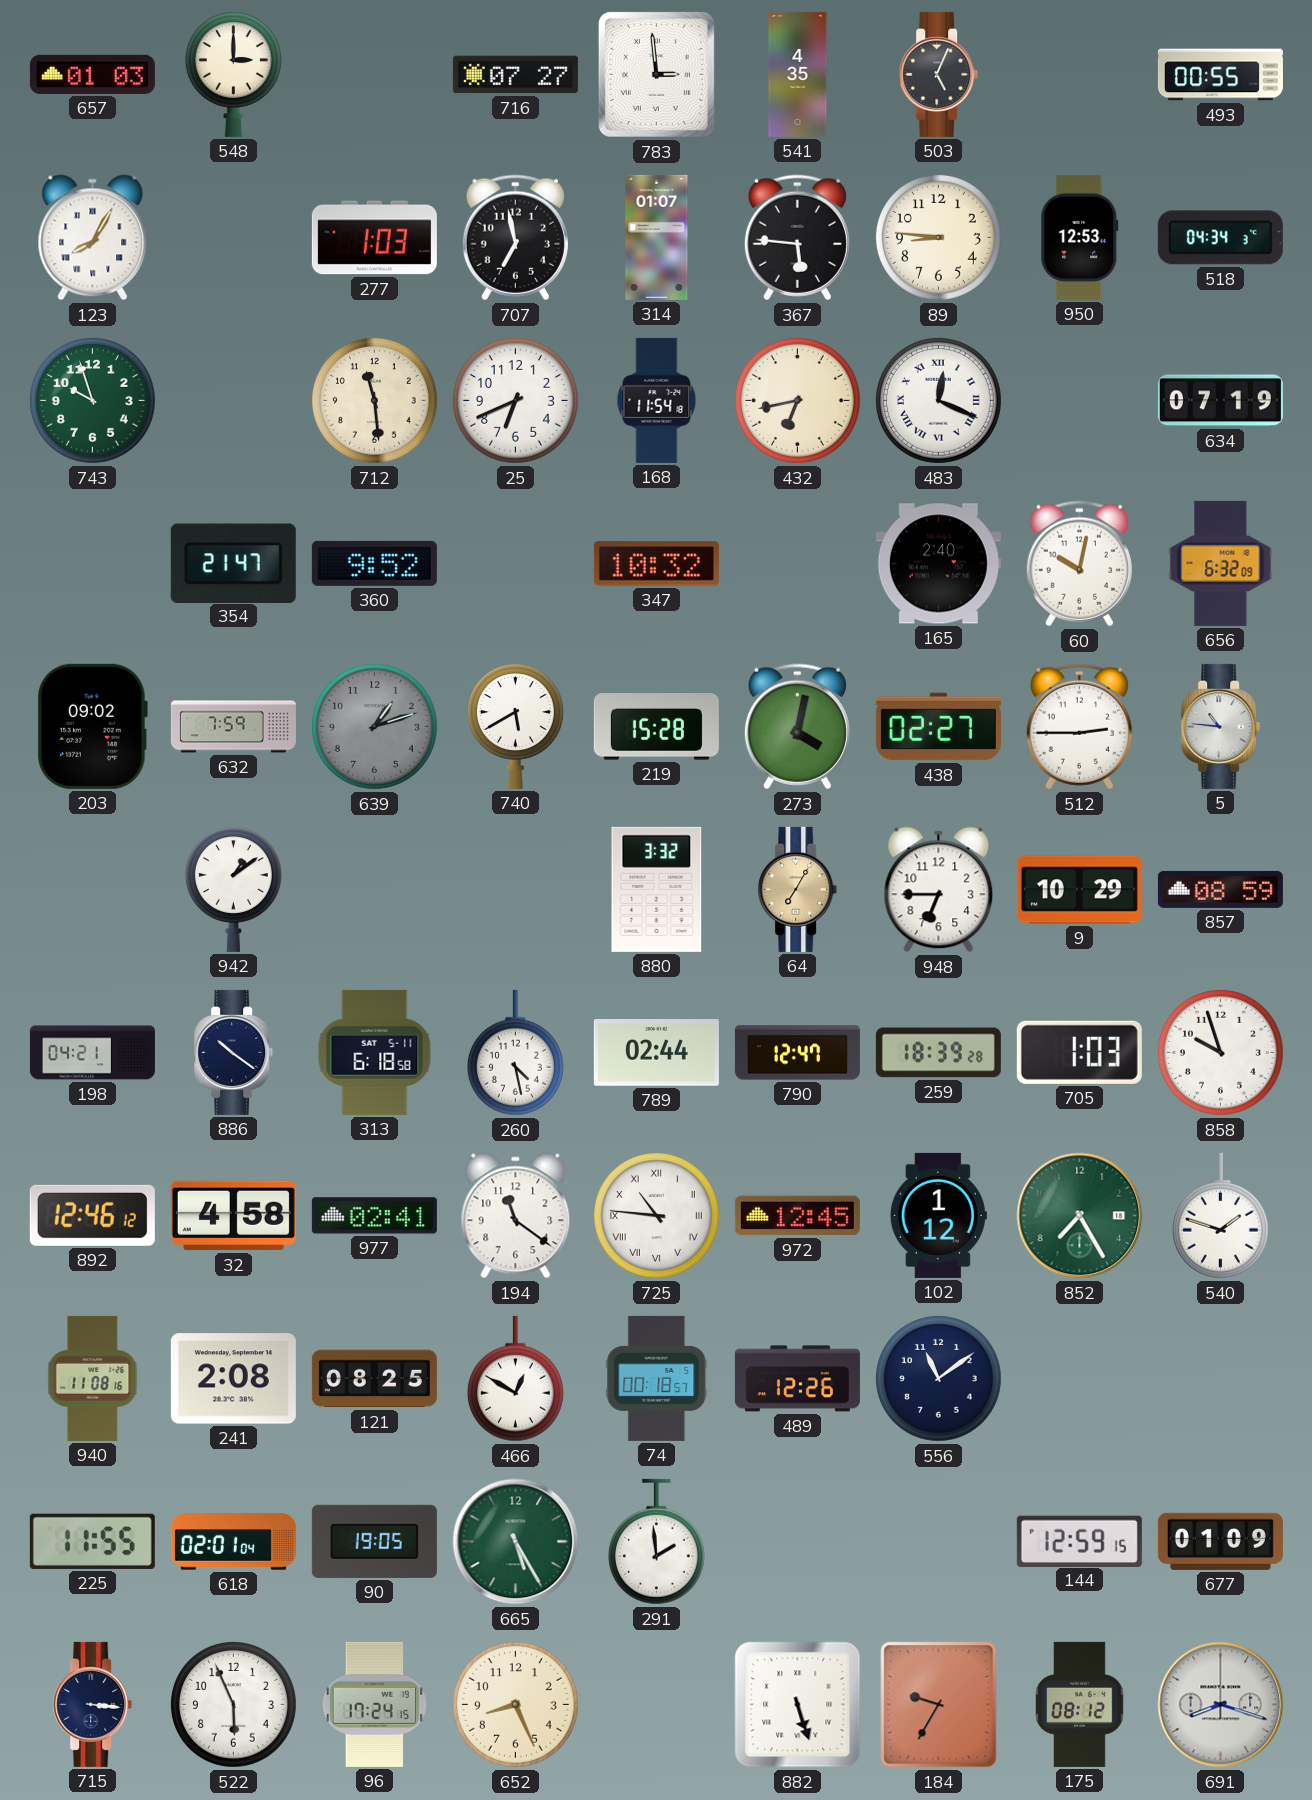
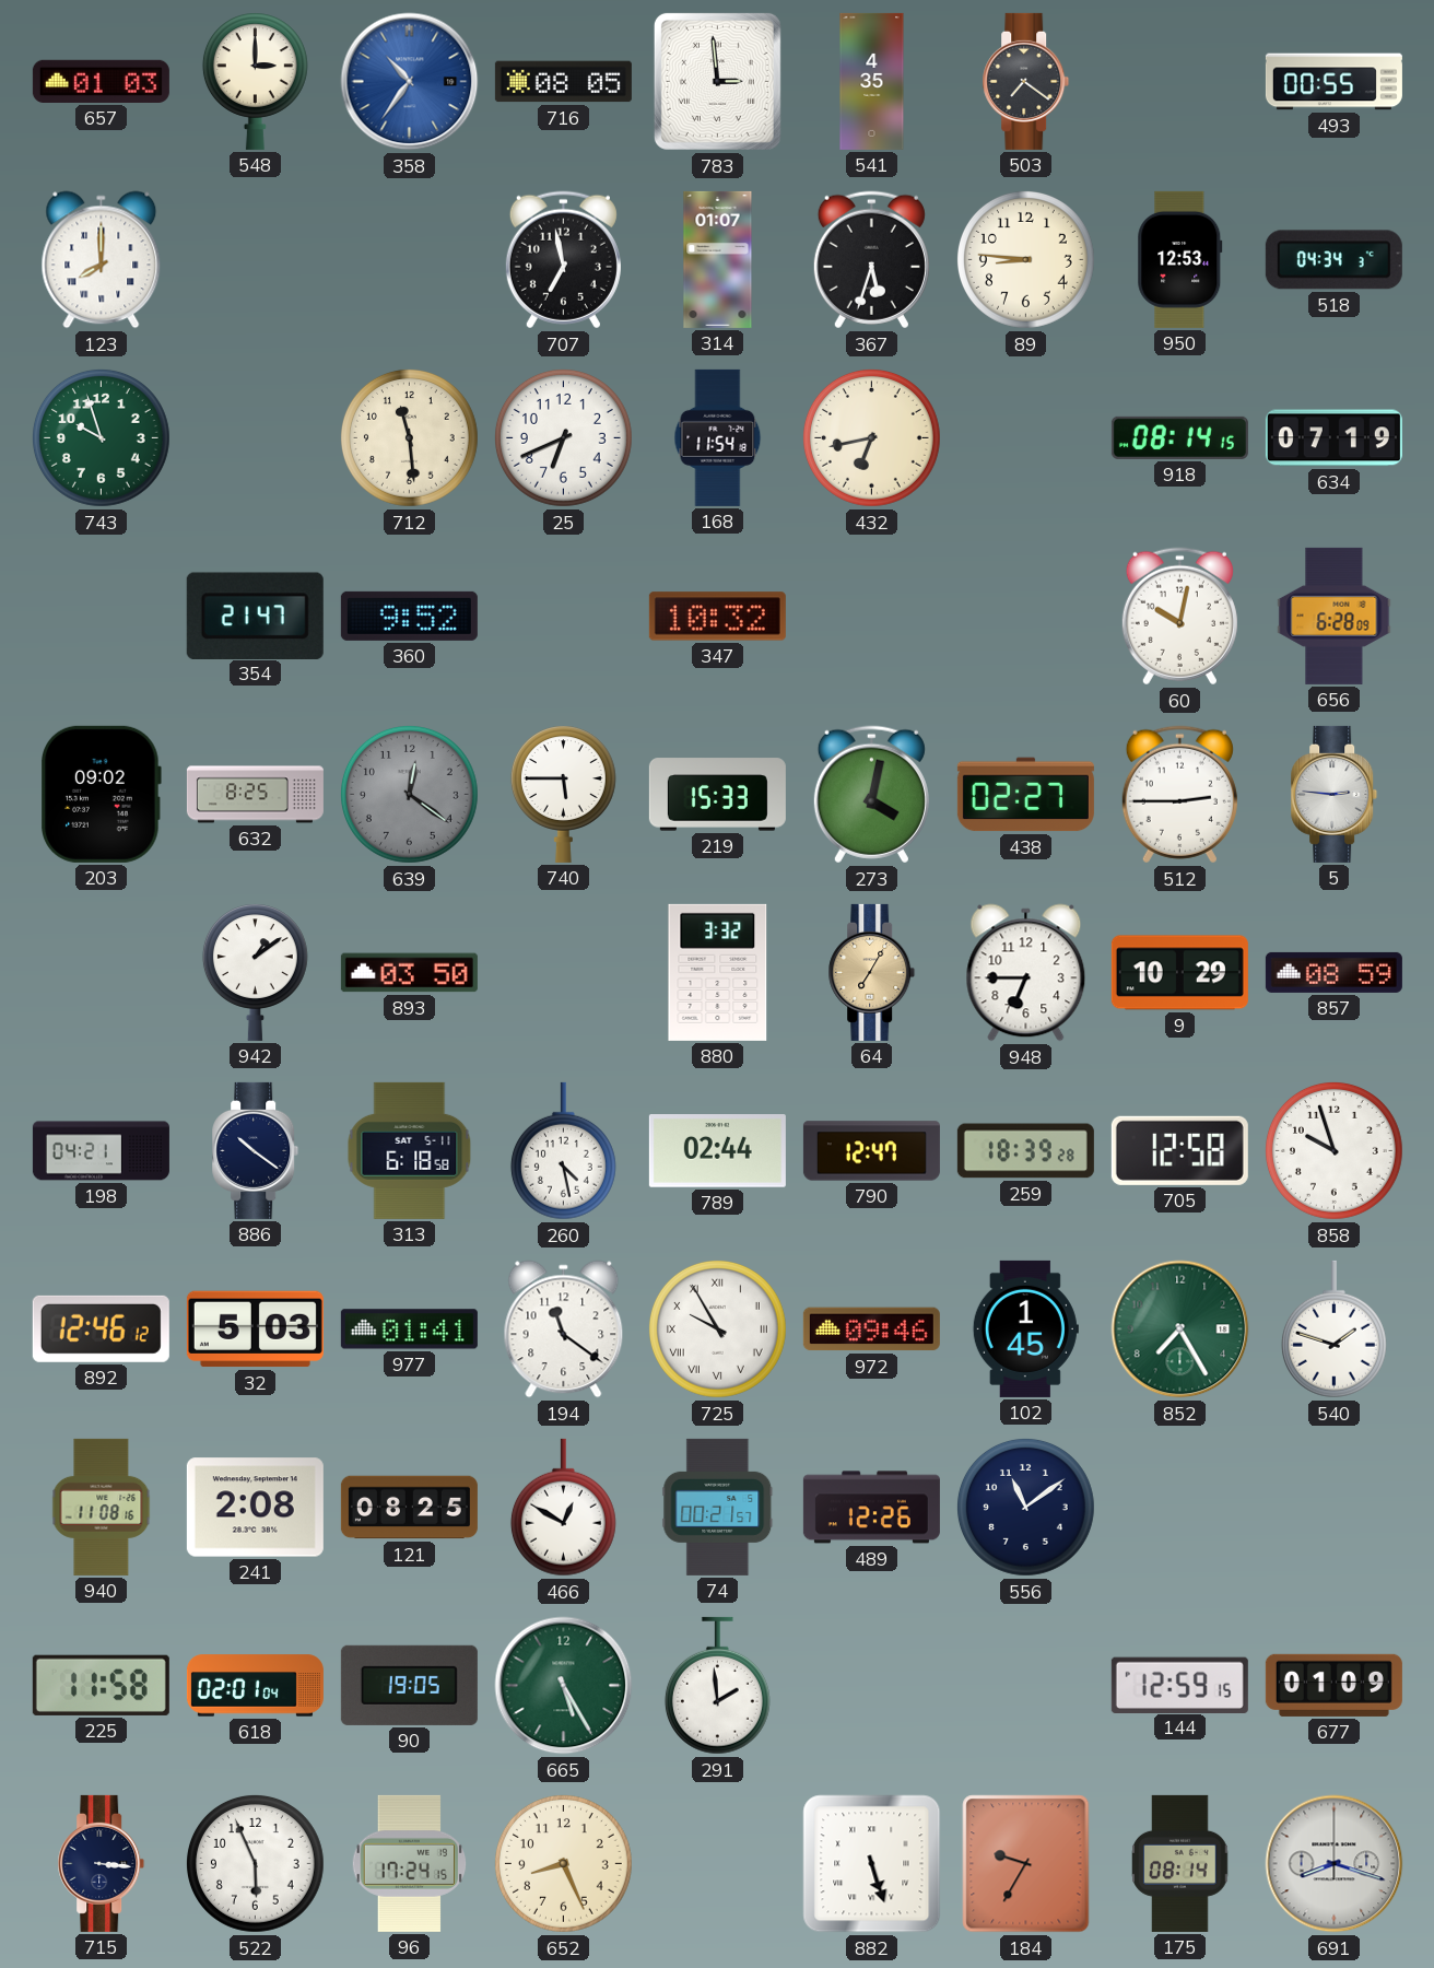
358: none -> 10:36 (410, 82)
716: 07:27 -> 08:05 (563, 82)
503: 5:04 -> 7:21 (1026, 81)
123: 8:05 -> 8:00 (102, 260)
277: 1:03 -> none (374, 238)
367: 5:46 -> 5:33 (871, 260)
483: 12:19 -> none (938, 400)
918: none -> 08:14 (1179, 437)
165: 2:40 -> none (938, 564)
656: 6:32 -> 6:28 (1335, 616)
632: 7:59 -> 8:25 (255, 795)
639: 1:12 -> 12:21 (409, 794)
740: 5:40 -> 5:45 (563, 794)
219: 15:28 -> 15:33 (717, 795)
5: 10:46 -> 2:46 (1335, 794)
893: none -> 03:50 (409, 973)
705: 1:03 -> 12:58 (1179, 1150)
32: 4:58 -> 5:03 (255, 1329)
977: 02:41 -> 01:41 (409, 1329)
725: 10:46 -> 9:55 (717, 1328)
972: 12:45 -> 09:46 (871, 1329)
102: 1:12 -> 1:45 (1025, 1328)
74: 00:18 -> 00:21 (718, 1507)
225: 11:55 -> 11:58 (101, 1685)
175: 08:12 -> 08:14 (1180, 1863)
